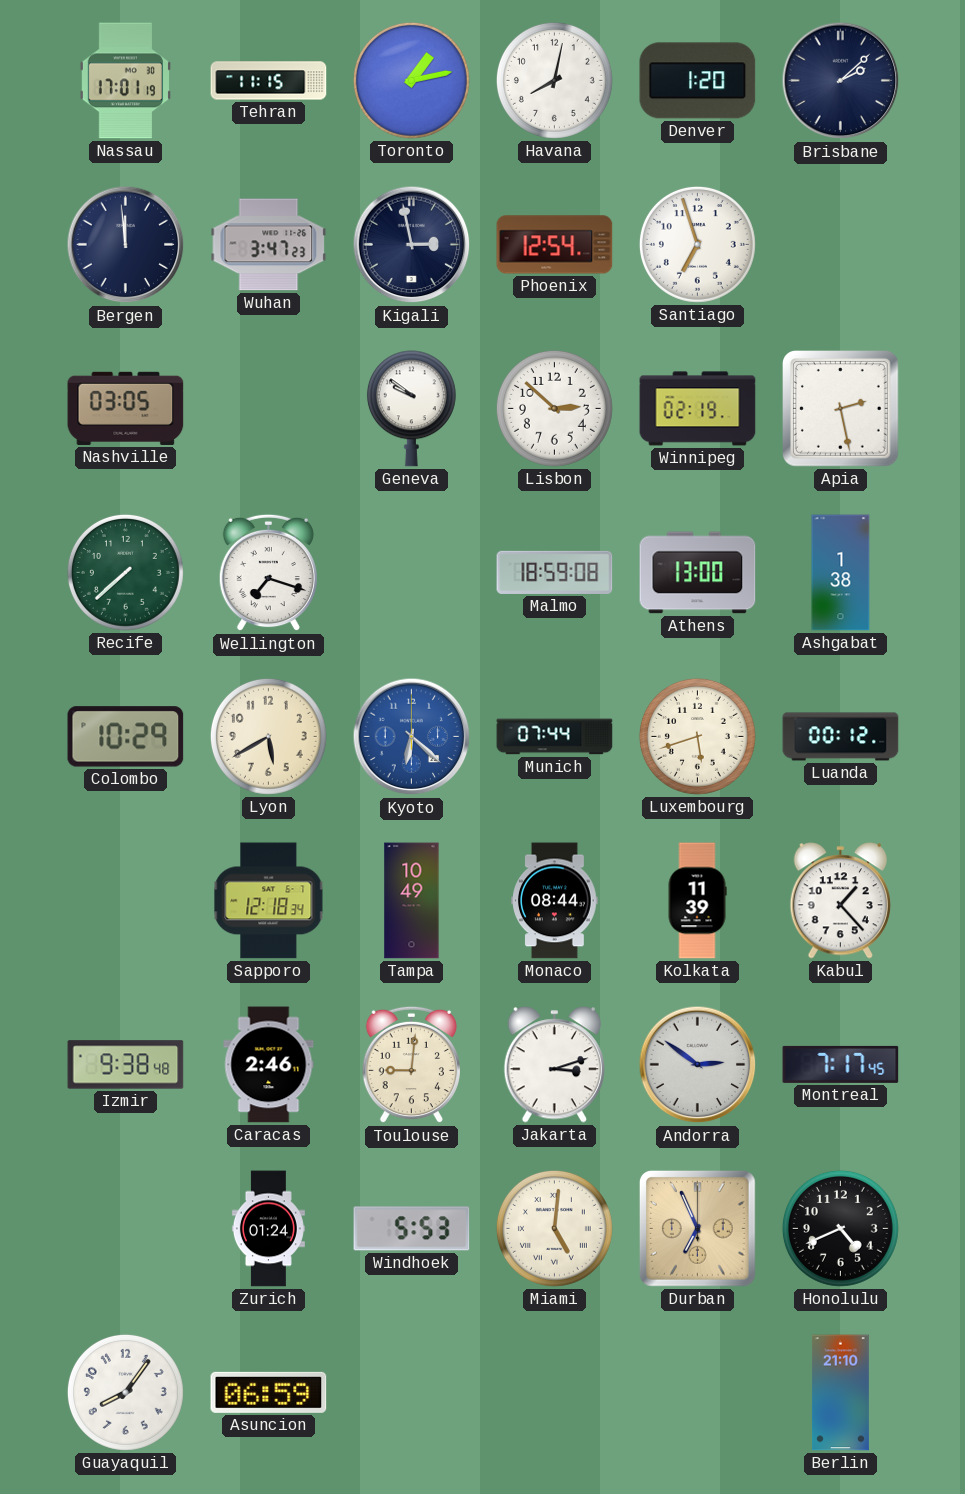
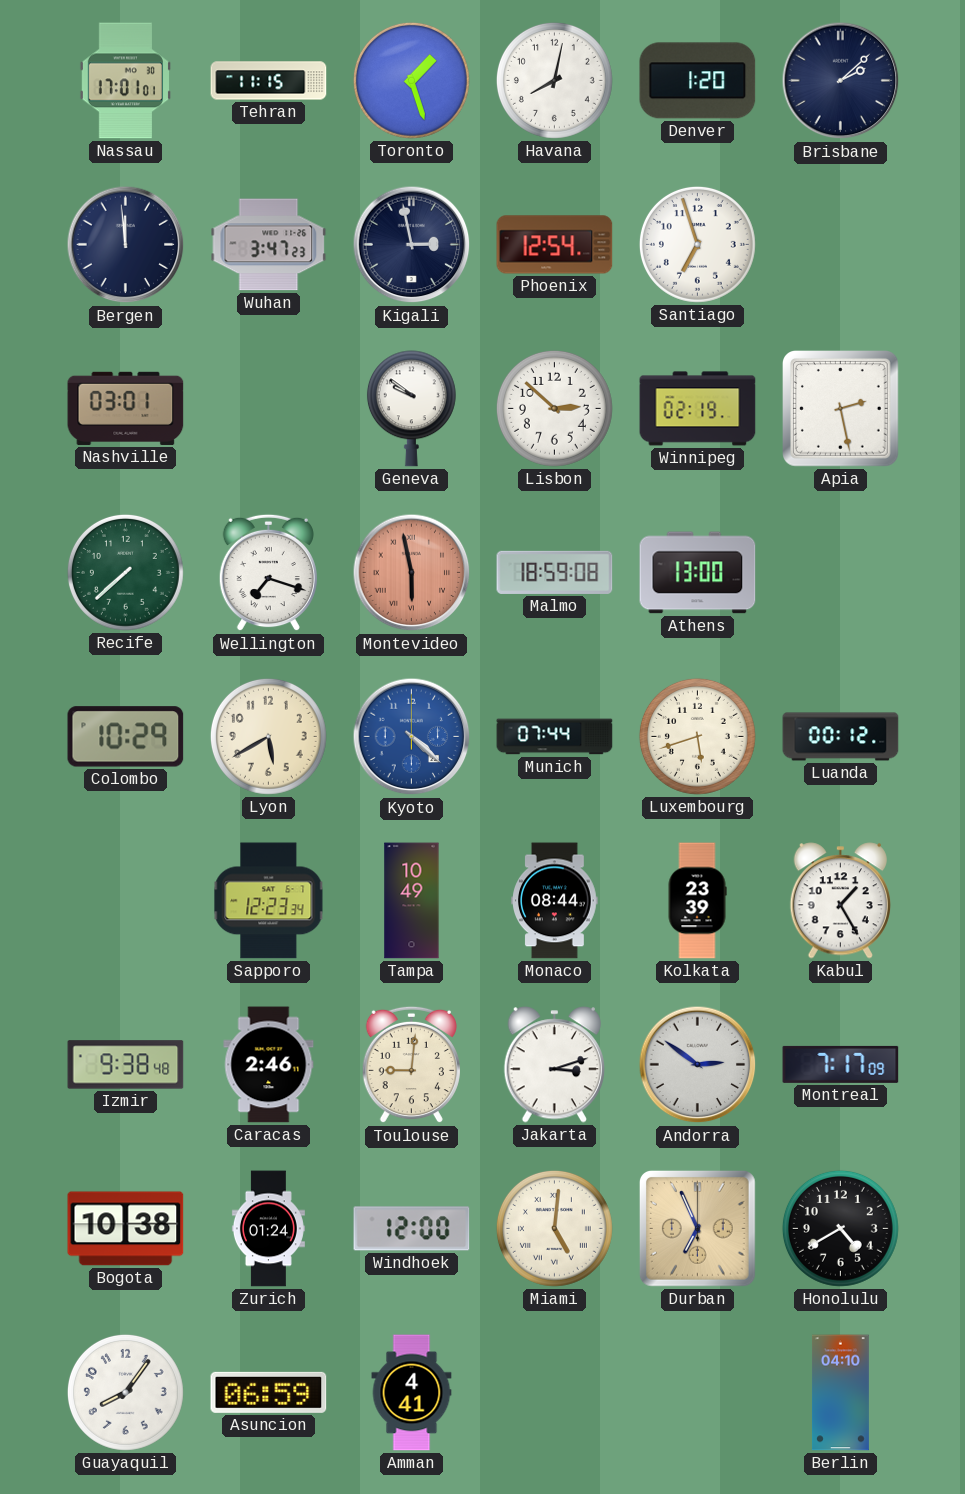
Nassau: 17:01:19 -> 17:01:01 (125, 81)
Toronto: 1:13 -> 1:27 (411, 80)
Nashville: 03:05 -> 03:01 (126, 408)
Montevideo: none -> 5:58 (412, 573)
Ashgabat: 1:38 -> none (841, 573)
Kyoto: 6:22 -> 4:22 (412, 737)
Sapporo: 12:18 -> 12:23 (269, 901)
Kolkata: 11:39 -> 23:39 (697, 901)
Kabul: 1:23 -> 1:25 (840, 901)
Montreal: 7:17:45 -> 7:17:09 (841, 1064)
Bogota: none -> 10:38 (126, 1229)
Windhoek: 5:53 -> 12:00 (412, 1229)
Honolulu: 4:41 -> 4:40 (840, 1228)
Amman: none -> 4:41 (412, 1393)
Berlin: 21:10 -> 04:10 (840, 1393)
